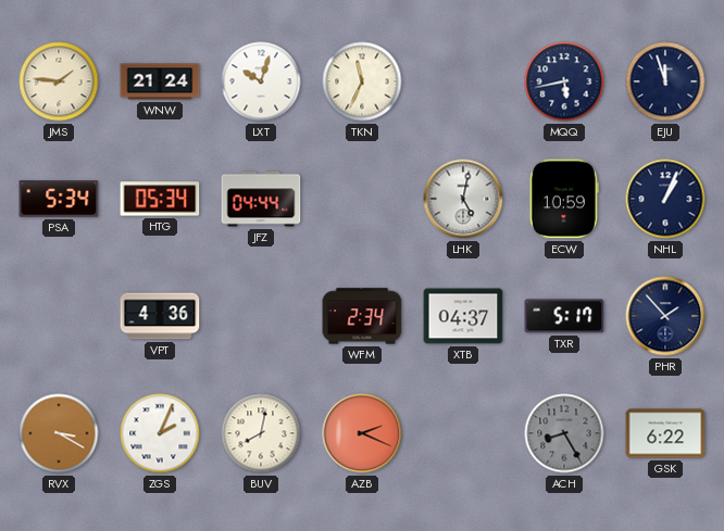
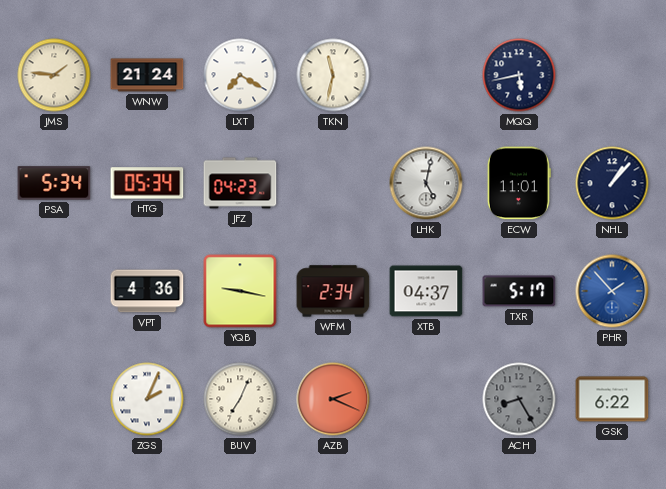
LXT: 10:03 -> 7:20 (240, 75)
TKN: 11:34 -> 11:32 (333, 75)
EJU: 11:57 -> none (665, 81)
JFZ: 04:44 -> 04:23 (240, 183)
ECW: 10:59 -> 11:01 (519, 183)
NHL: 1:04 -> 1:07 (612, 183)
YQB: none -> 9:17 (240, 291)
PHR dial: navy -> blue (612, 291)
RVX: 3:20 -> none (59, 433)
BUV: 8:02 -> 7:04 (240, 399)
